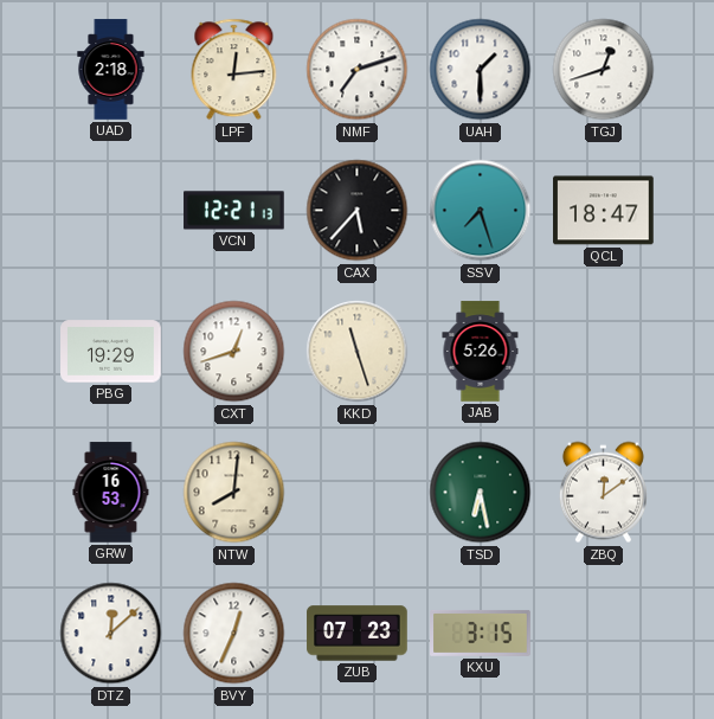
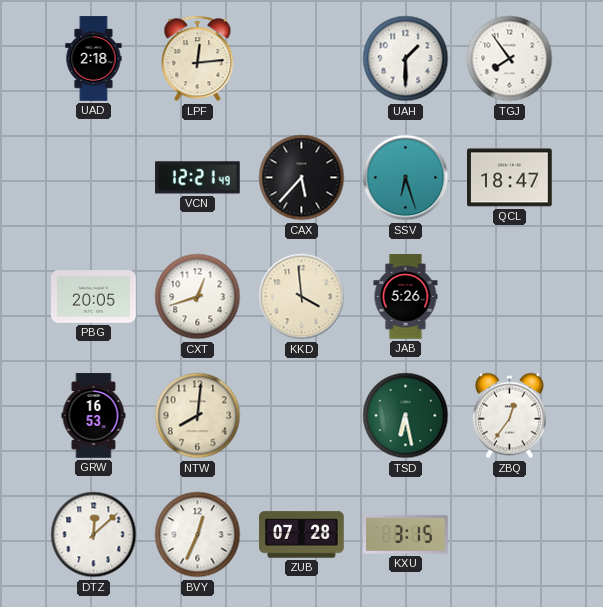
NMF: 7:12 -> none (358, 70)
TGJ: 12:42 -> 7:54 (510, 59)
VCN: 12:21:13 -> 12:21:49 (198, 178)
SSV: 7:27 -> 6:27 (406, 178)
PBG: 19:29 -> 20:05 (94, 297)
KKD: 11:27 -> 3:59 (302, 297)
ZBQ: 12:09 -> 12:36 (509, 416)
ZUB: 07:23 -> 07:28 (302, 535)
